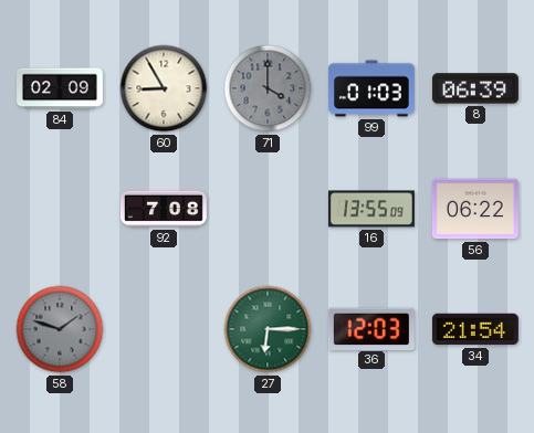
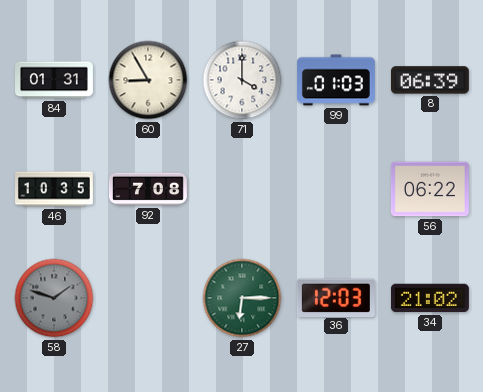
84: 02:09 -> 01:31 (55, 80)
71 dial: grey -> white (242, 80)
46: none -> 10:35 (55, 189)
16: 13:55 -> none (371, 209)
34: 21:54 -> 21:02 (430, 298)
